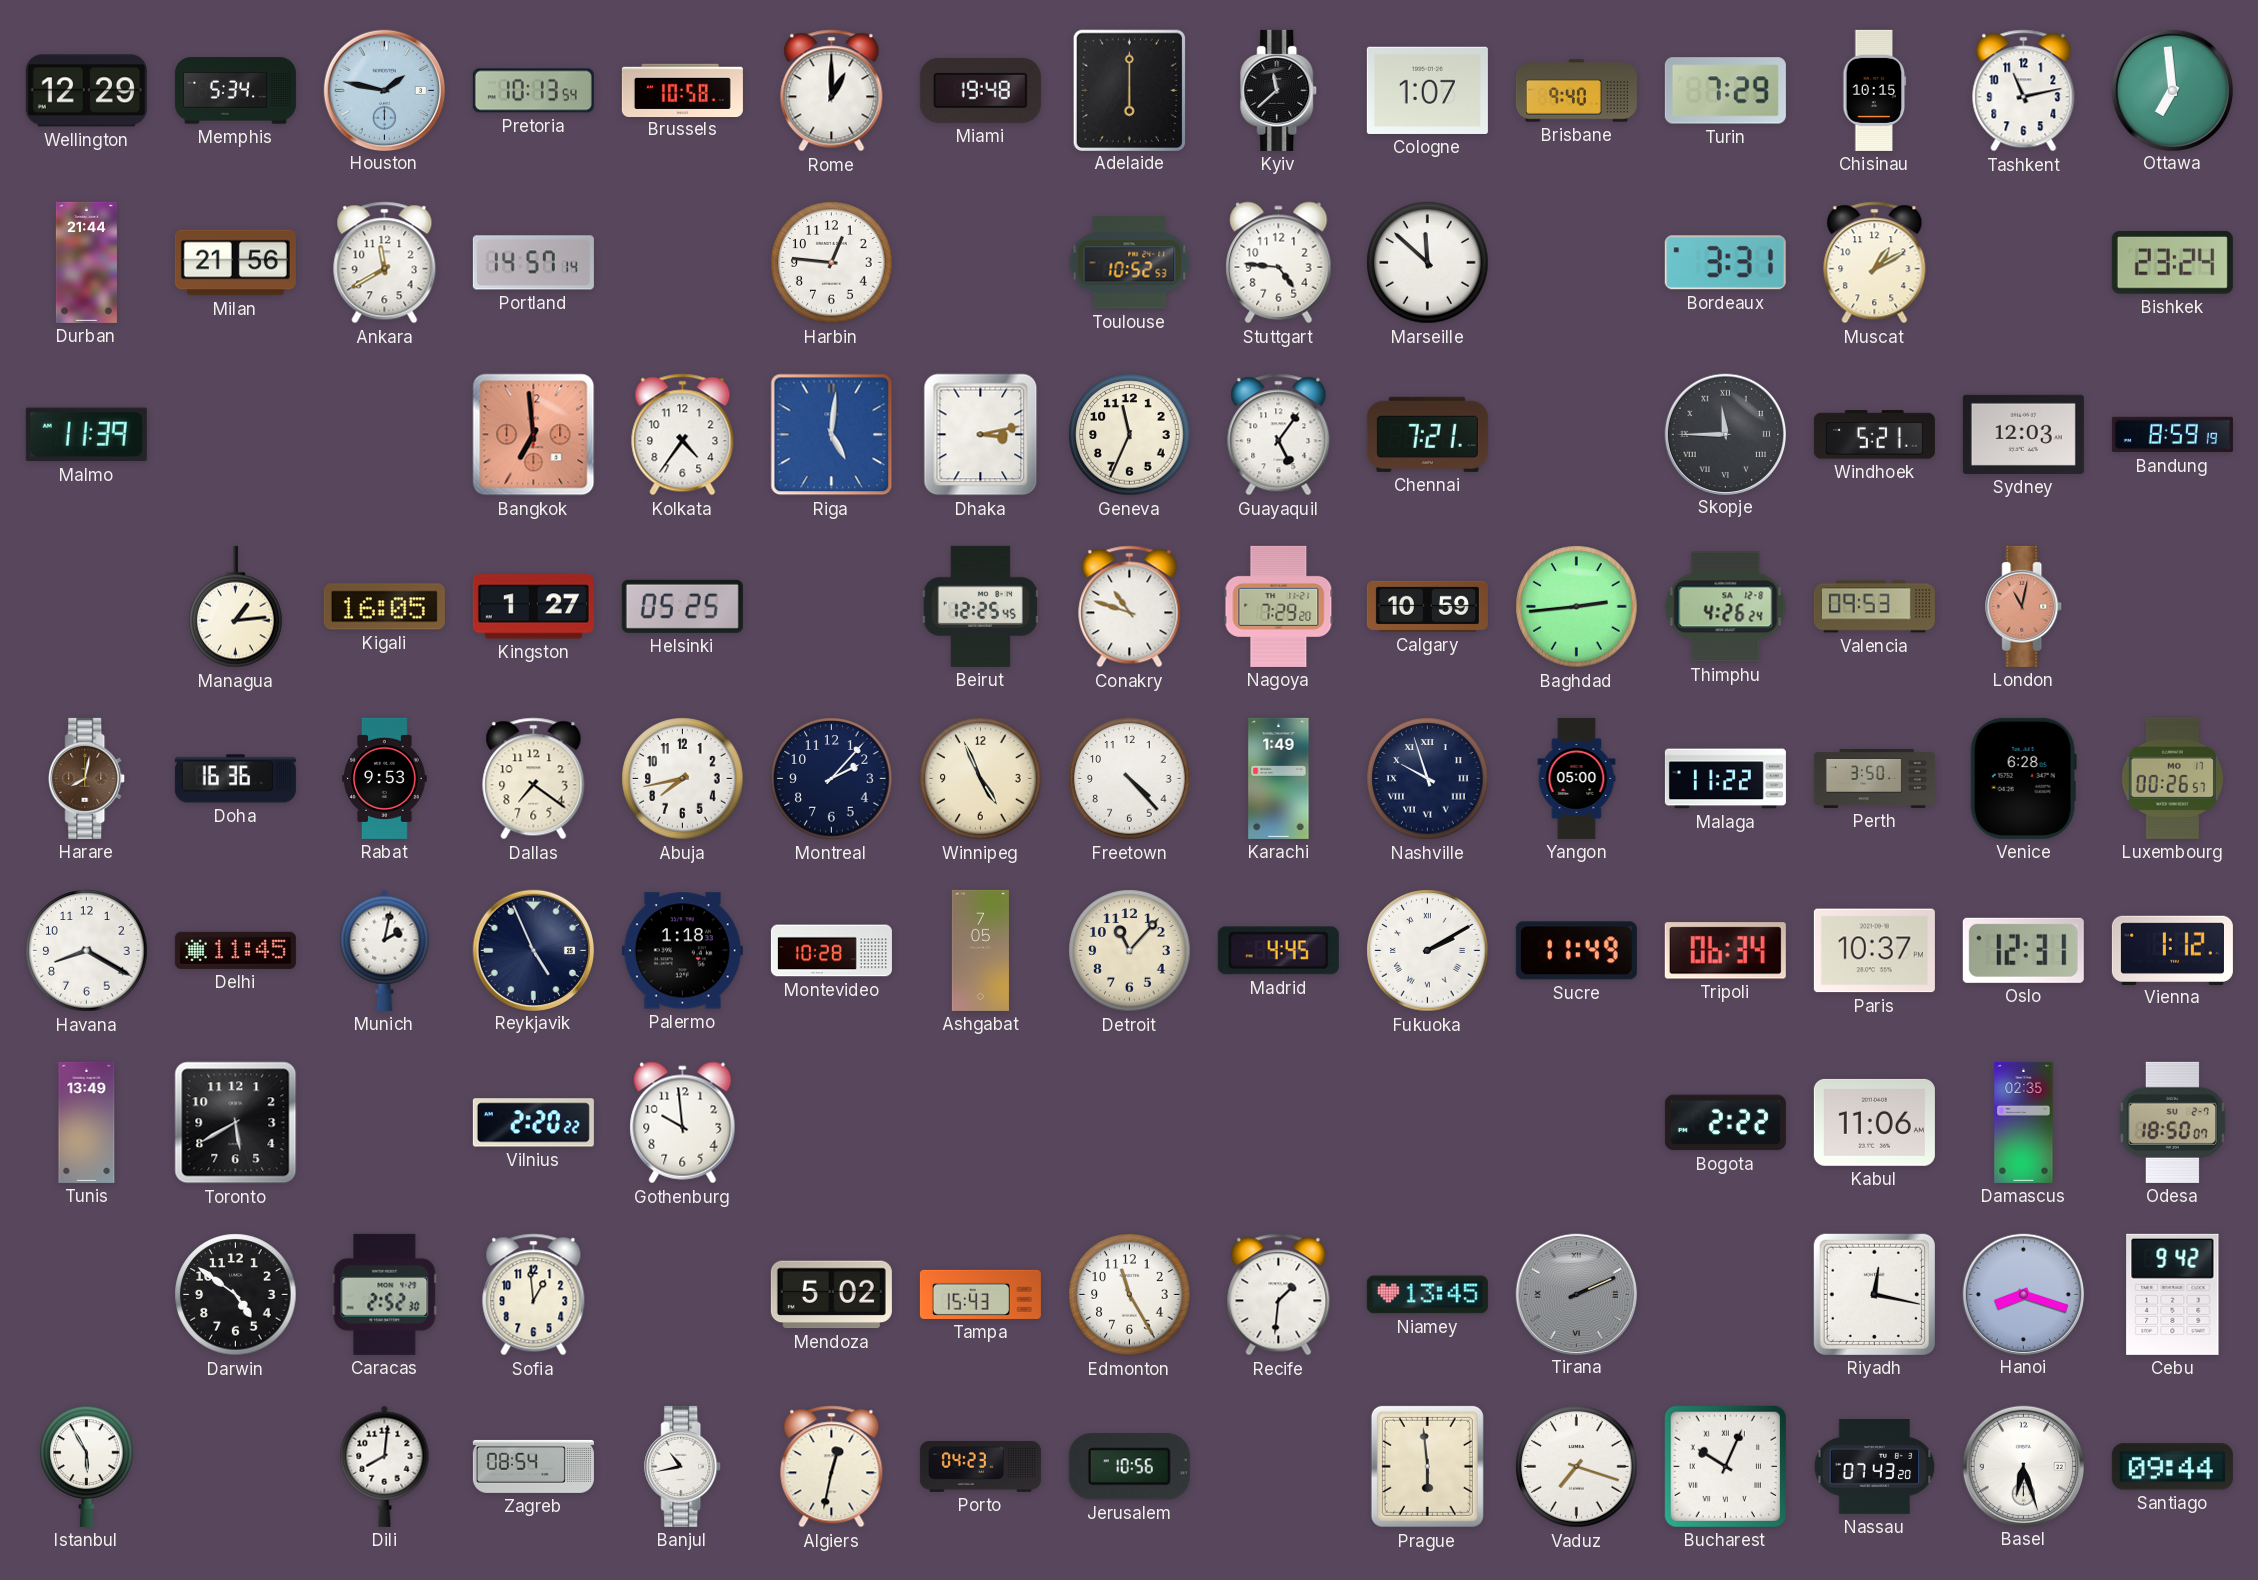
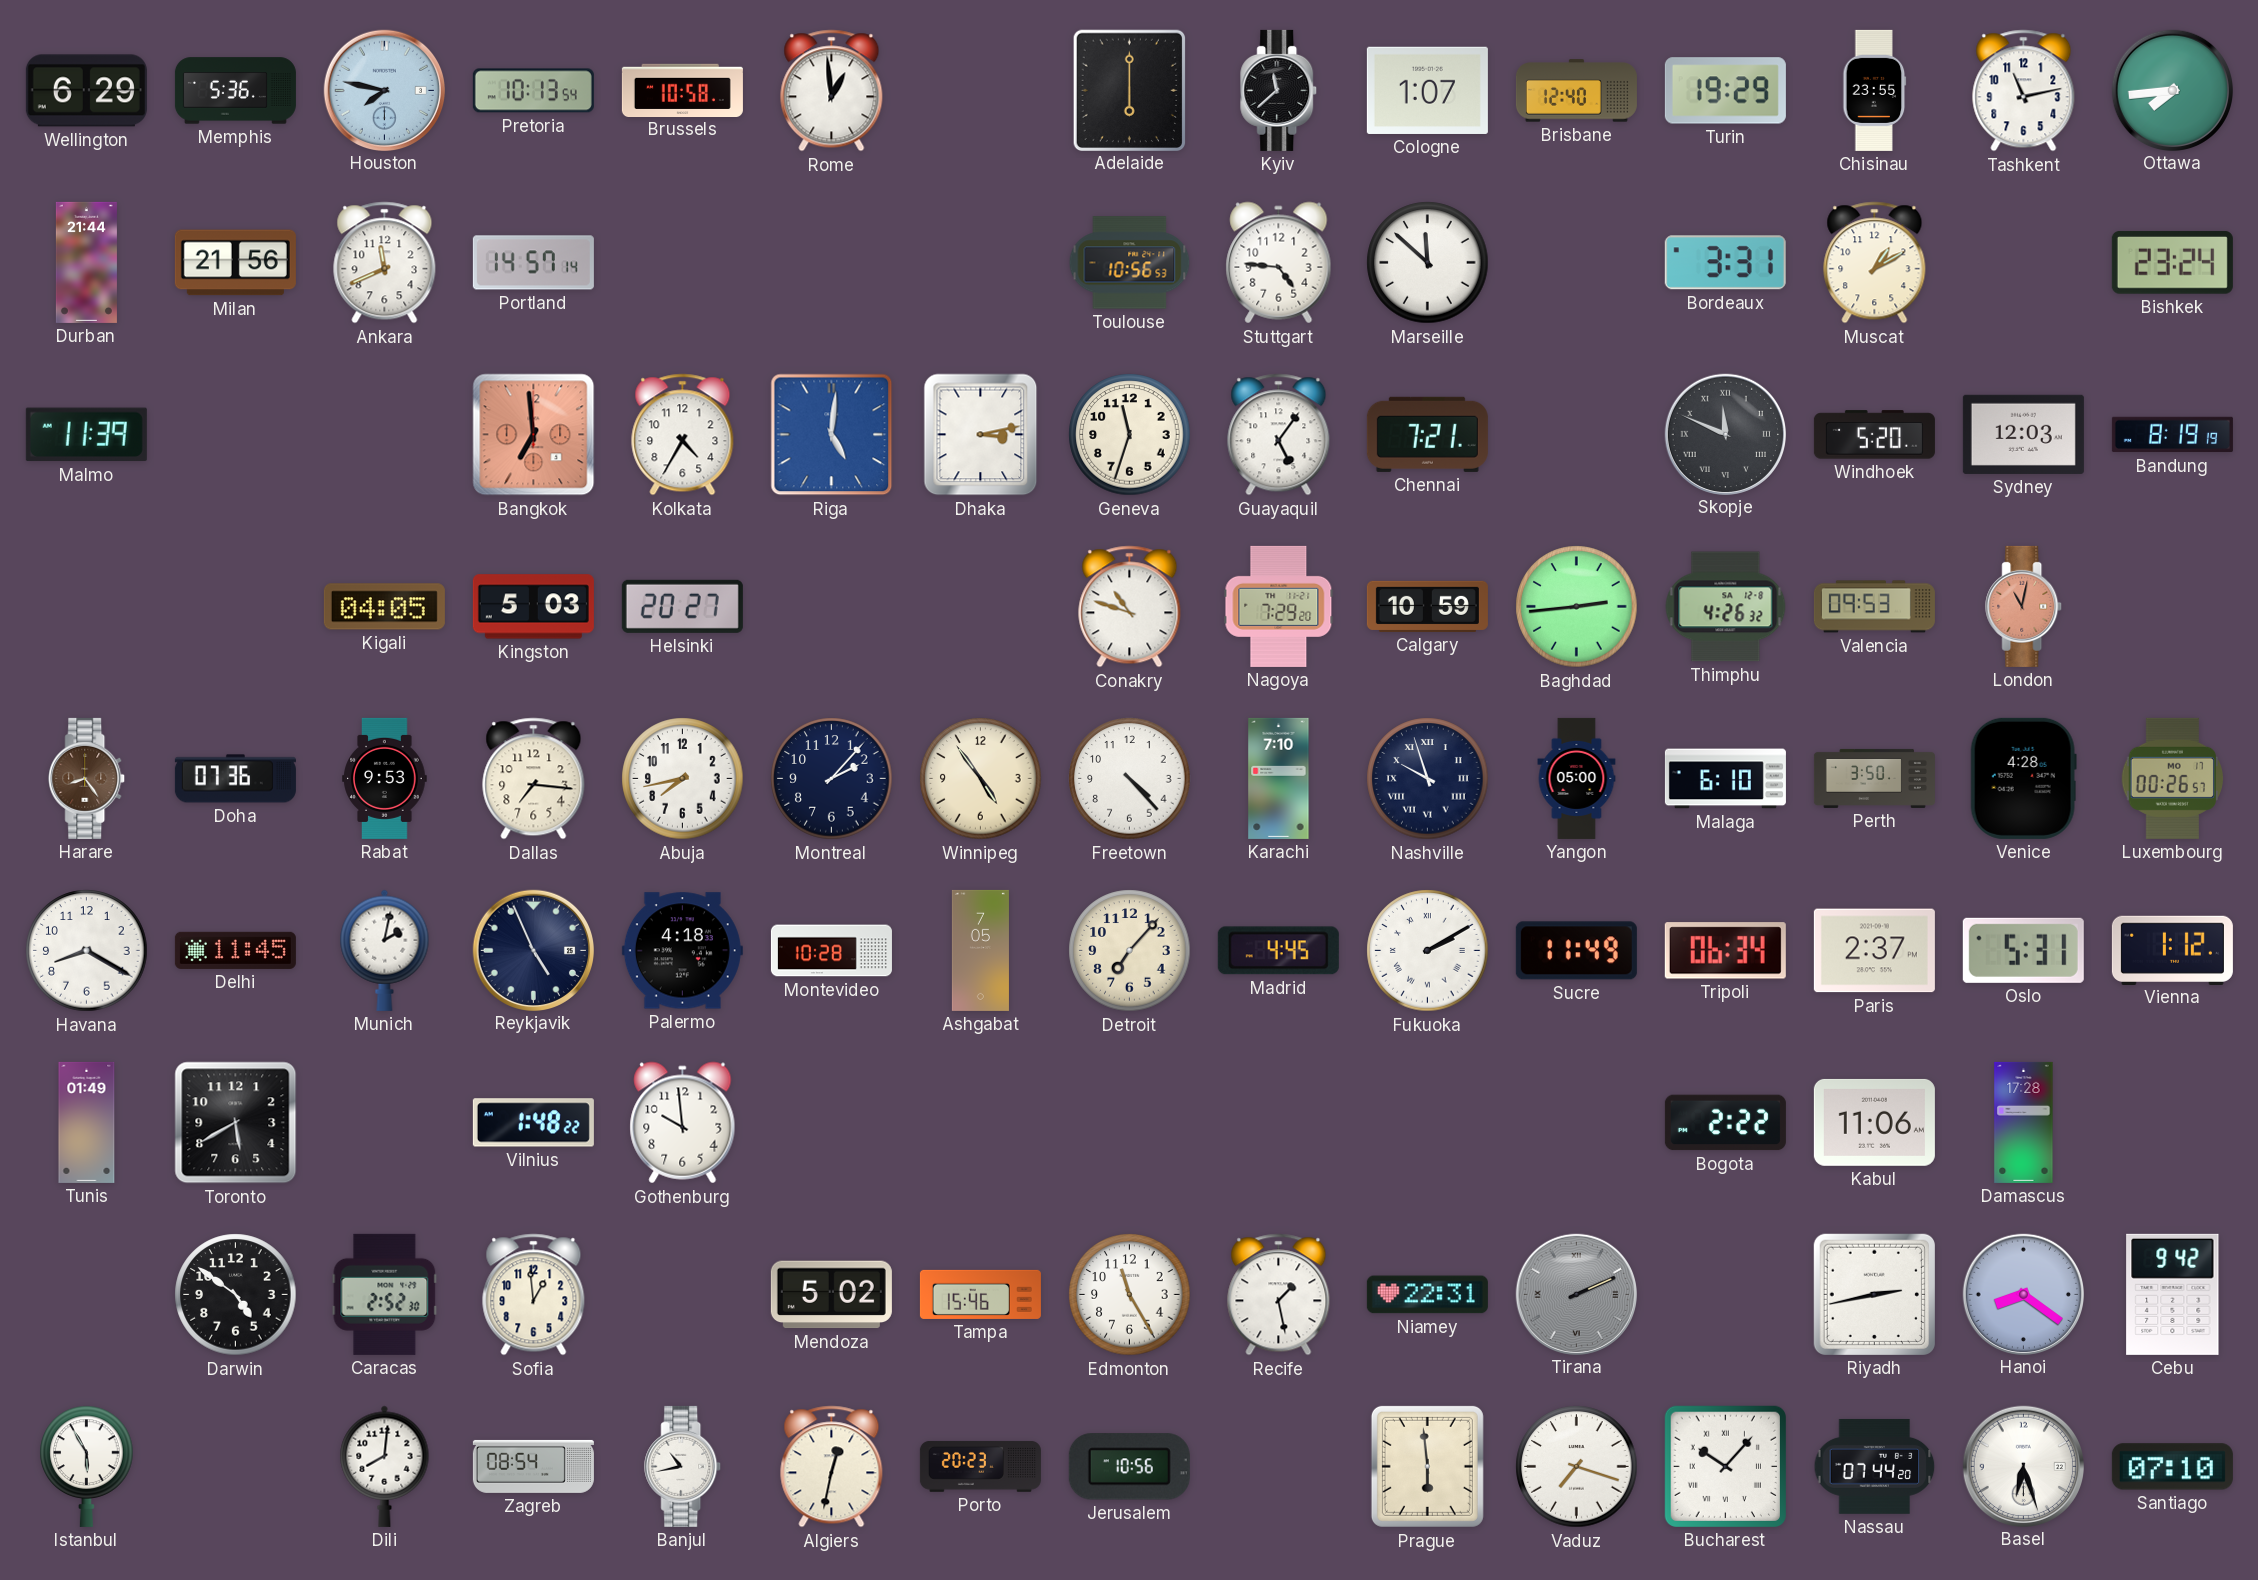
Wellington: 12:29 -> 6:29 (86, 91)
Memphis: 5:34 -> 5:36 (235, 91)
Houston: 1:47 -> 7:47 (384, 90)
Rome: 1:00 -> 12:59 (832, 91)
Miami: 19:48 -> none (980, 90)
Brisbane: 9:40 -> 12:40 (1576, 91)
Turin: 7:29 -> 19:29 (1725, 91)
Chisinau: 10:15 -> 23:55 (1875, 90)
Ottawa: 6:59 -> 7:44 (2172, 90)
Ankara: 11:40 -> 11:41 (385, 263)
Harbin: 12:46 -> none (832, 263)
Toulouse: 10:52 -> 10:56 (1130, 263)
Kolkata: 4:36 -> 4:35 (683, 435)
Geneva: 11:34 -> 11:33 (1130, 435)
Skopje: 11:45 -> 11:49 (1725, 434)
Windhoek: 5:21 -> 5:20 (1874, 435)
Bandung: 8:59 -> 8:19 (2172, 435)
Managua: 1:14 -> none (236, 607)
Kigali: 16:05 -> 04:05 (384, 607)
Kingston: 1:27 -> 5:03 (533, 607)
Helsinki: 05:25 -> 20:27 (682, 606)
Beirut: 12:25 -> none (981, 606)
Thimphu: 4:26:24 -> 4:26:32 (1726, 607)
Harare: 8:02 -> 8:24 (87, 778)
Doha: 16:36 -> 07:36 (235, 779)
Dallas: 7:21 -> 7:16 (534, 779)
Winnipeg: 4:56 -> 4:54 (981, 779)
Karachi: 1:49 -> 7:10 (1279, 778)
Malaga: 11:22 -> 6:10 (1725, 779)
Venice: 6:28 -> 4:28 (2023, 778)
Palermo: 1:18 -> 4:18 (682, 951)
Detroit: 11:07 -> 7:07 (1130, 951)
Paris: 10:37 -> 2:37 (1874, 951)
Oslo: 12:31 -> 5:31 (2023, 950)
Tunis: 13:49 -> 01:49 (87, 1122)
Vilnius: 2:20 -> 1:48 (533, 1123)
Damascus: 02:35 -> 17:28 (2024, 1122)
Odesa: 18:50 -> none (2173, 1122)
Tampa: 15:43 -> 15:46 (980, 1294)
Recife: 1:31 -> 1:28 (1279, 1295)
Niamey: 13:45 -> 22:31 (1427, 1295)
Riyadh: 12:17 -> 2:43 (1874, 1294)
Hanoi: 8:18 -> 8:21 (2023, 1294)
Porto: 04:23 -> 20:23 (980, 1466)
Bucharest: 10:04 -> 10:07 (1725, 1466)
Nassau: 07:43 -> 07:44 (1875, 1467)
Santiago: 09:44 -> 07:10 (2172, 1467)
